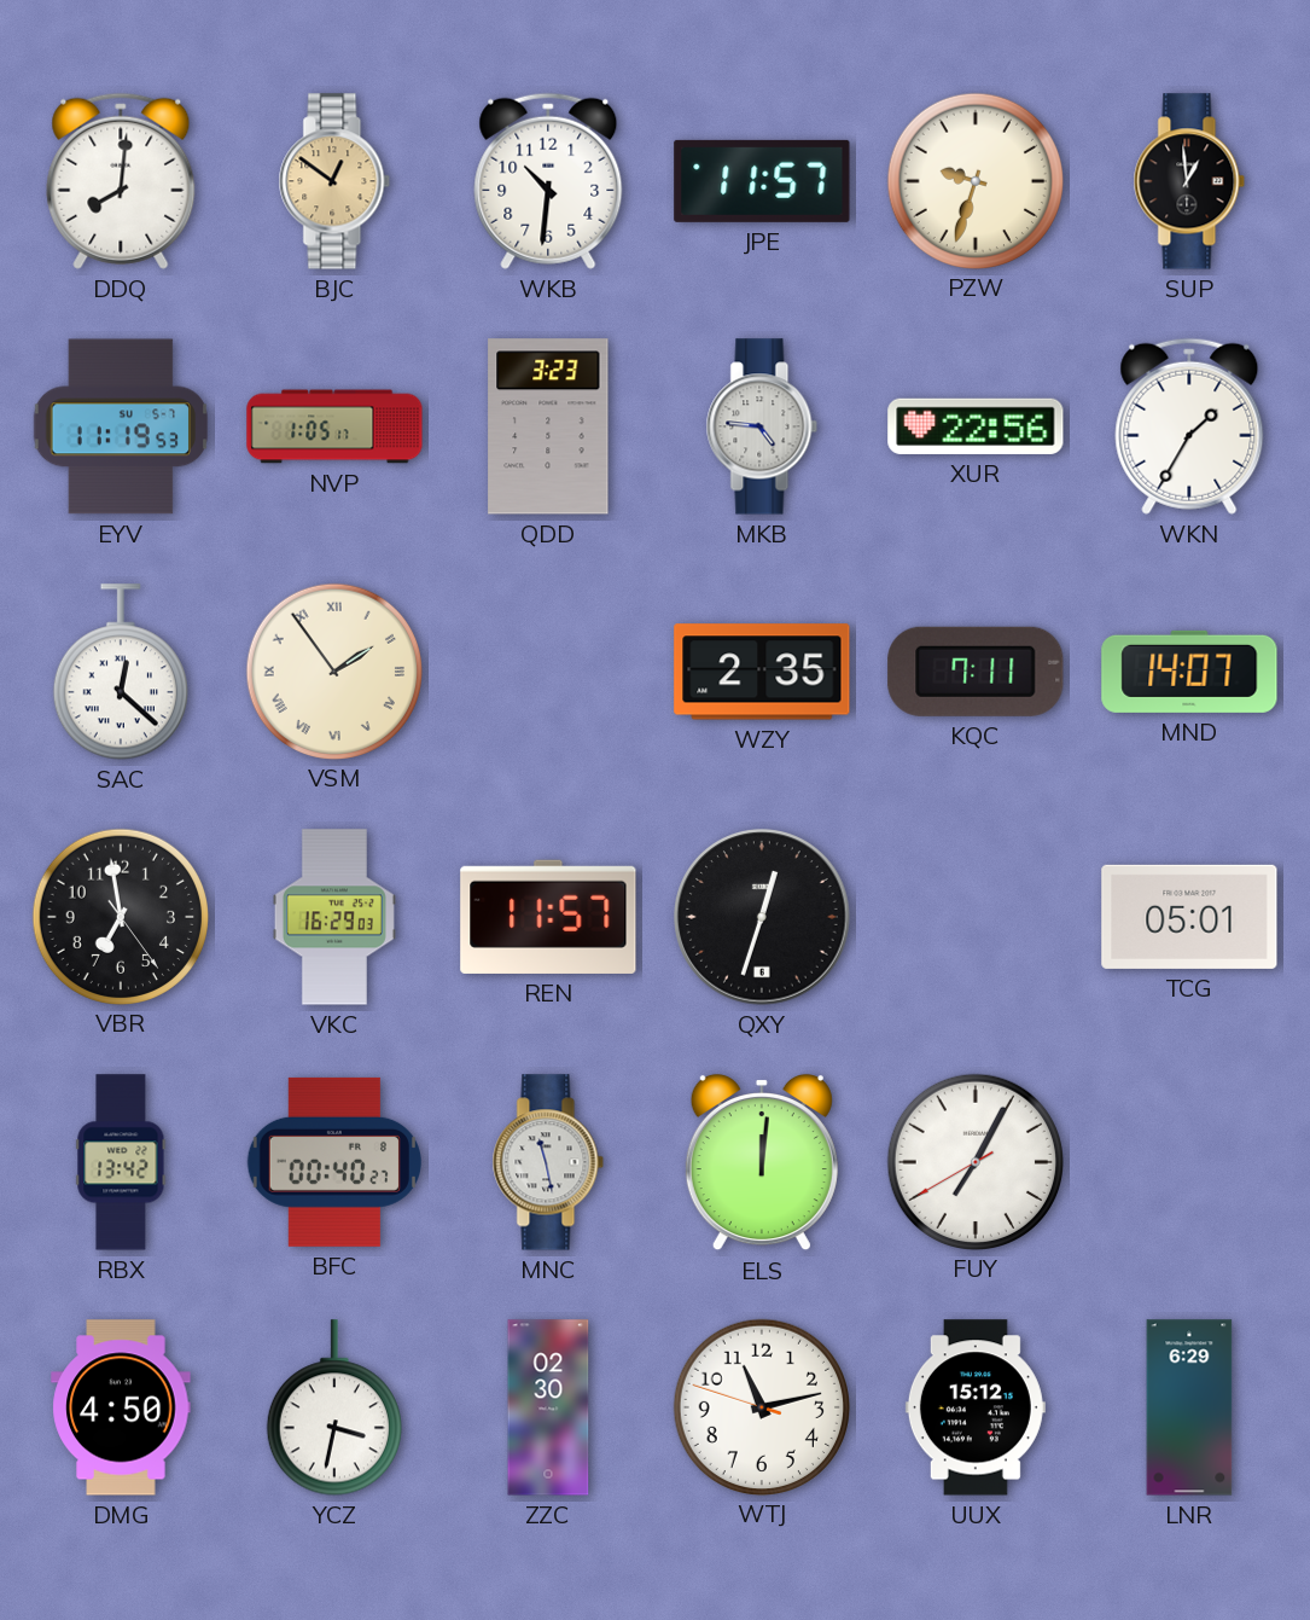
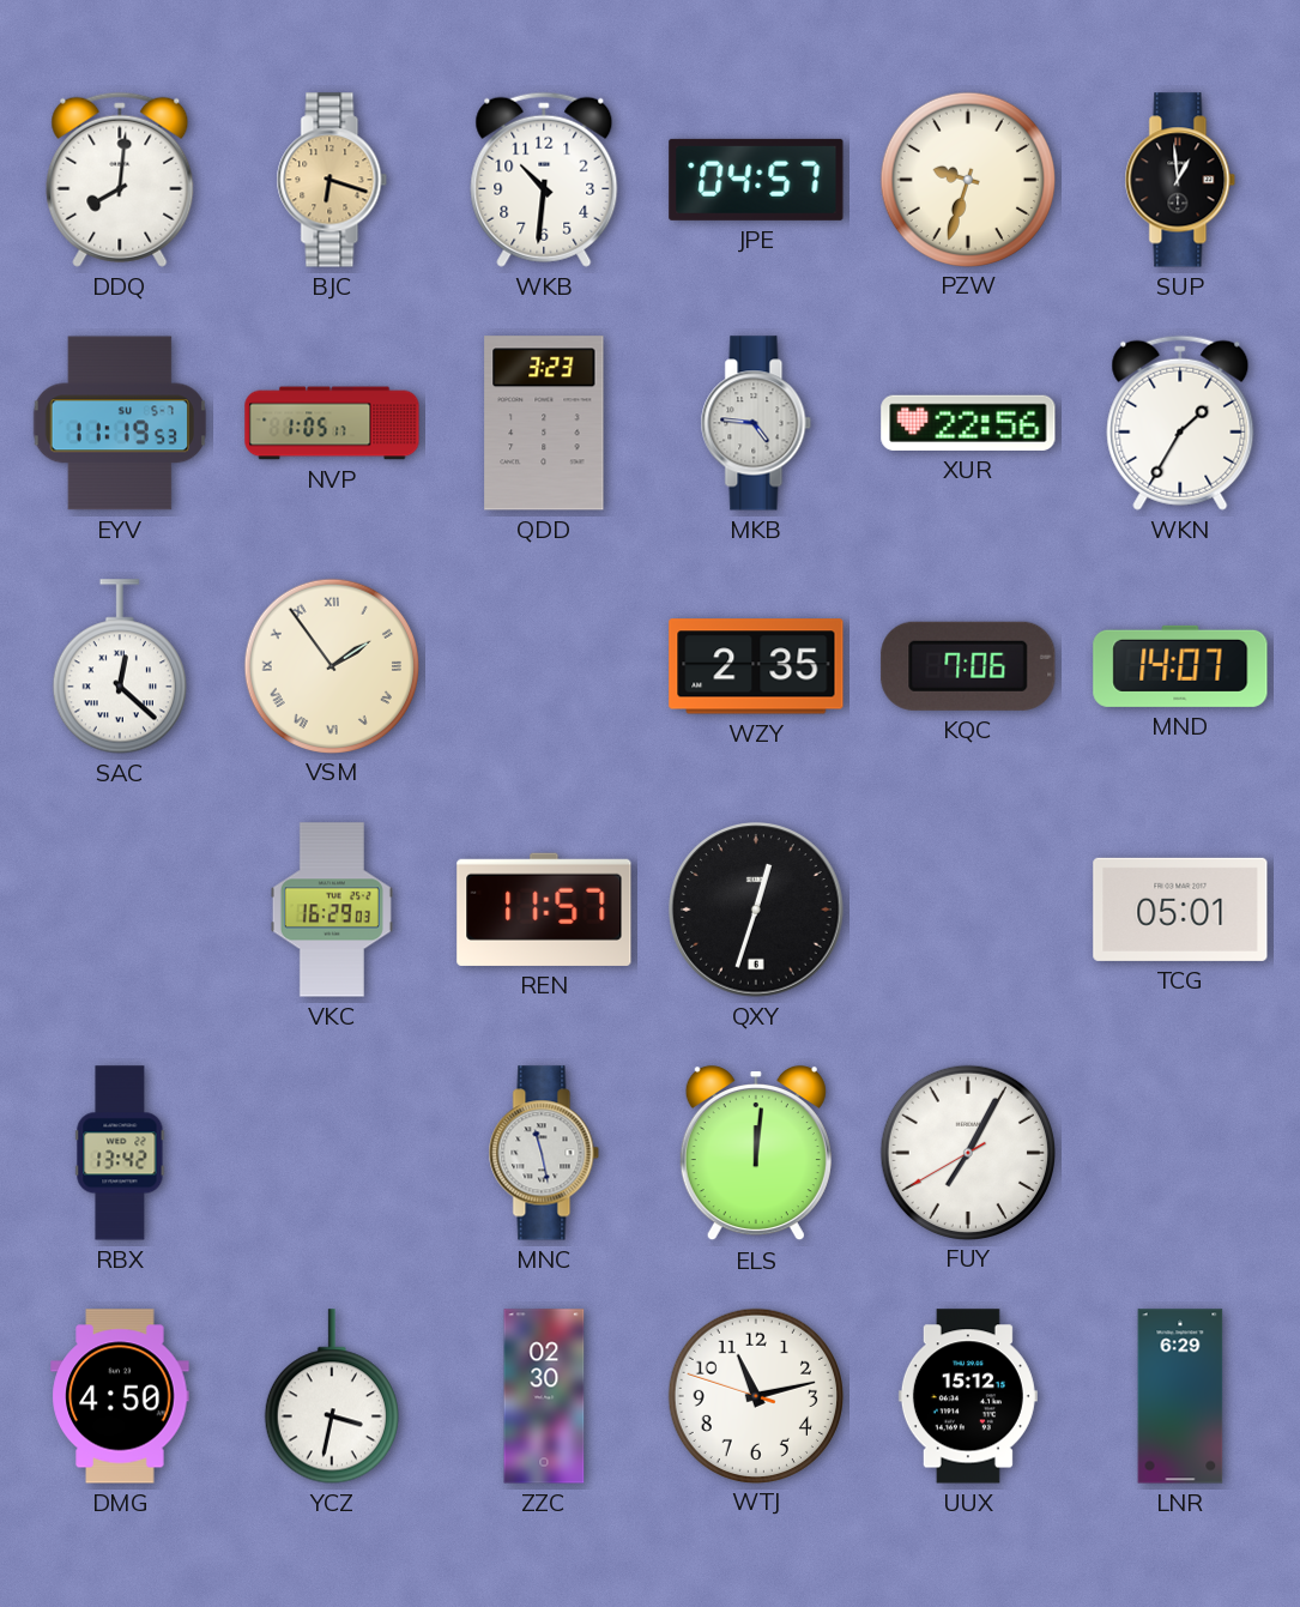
BJC: 12:51 -> 6:18 (332, 180)
JPE: 11:57 -> 04:57 (756, 180)
KQC: 7:11 -> 7:06 (968, 666)
VBR: 6:58 -> none (120, 916)
BFC: 00:40 -> none (334, 1162)
